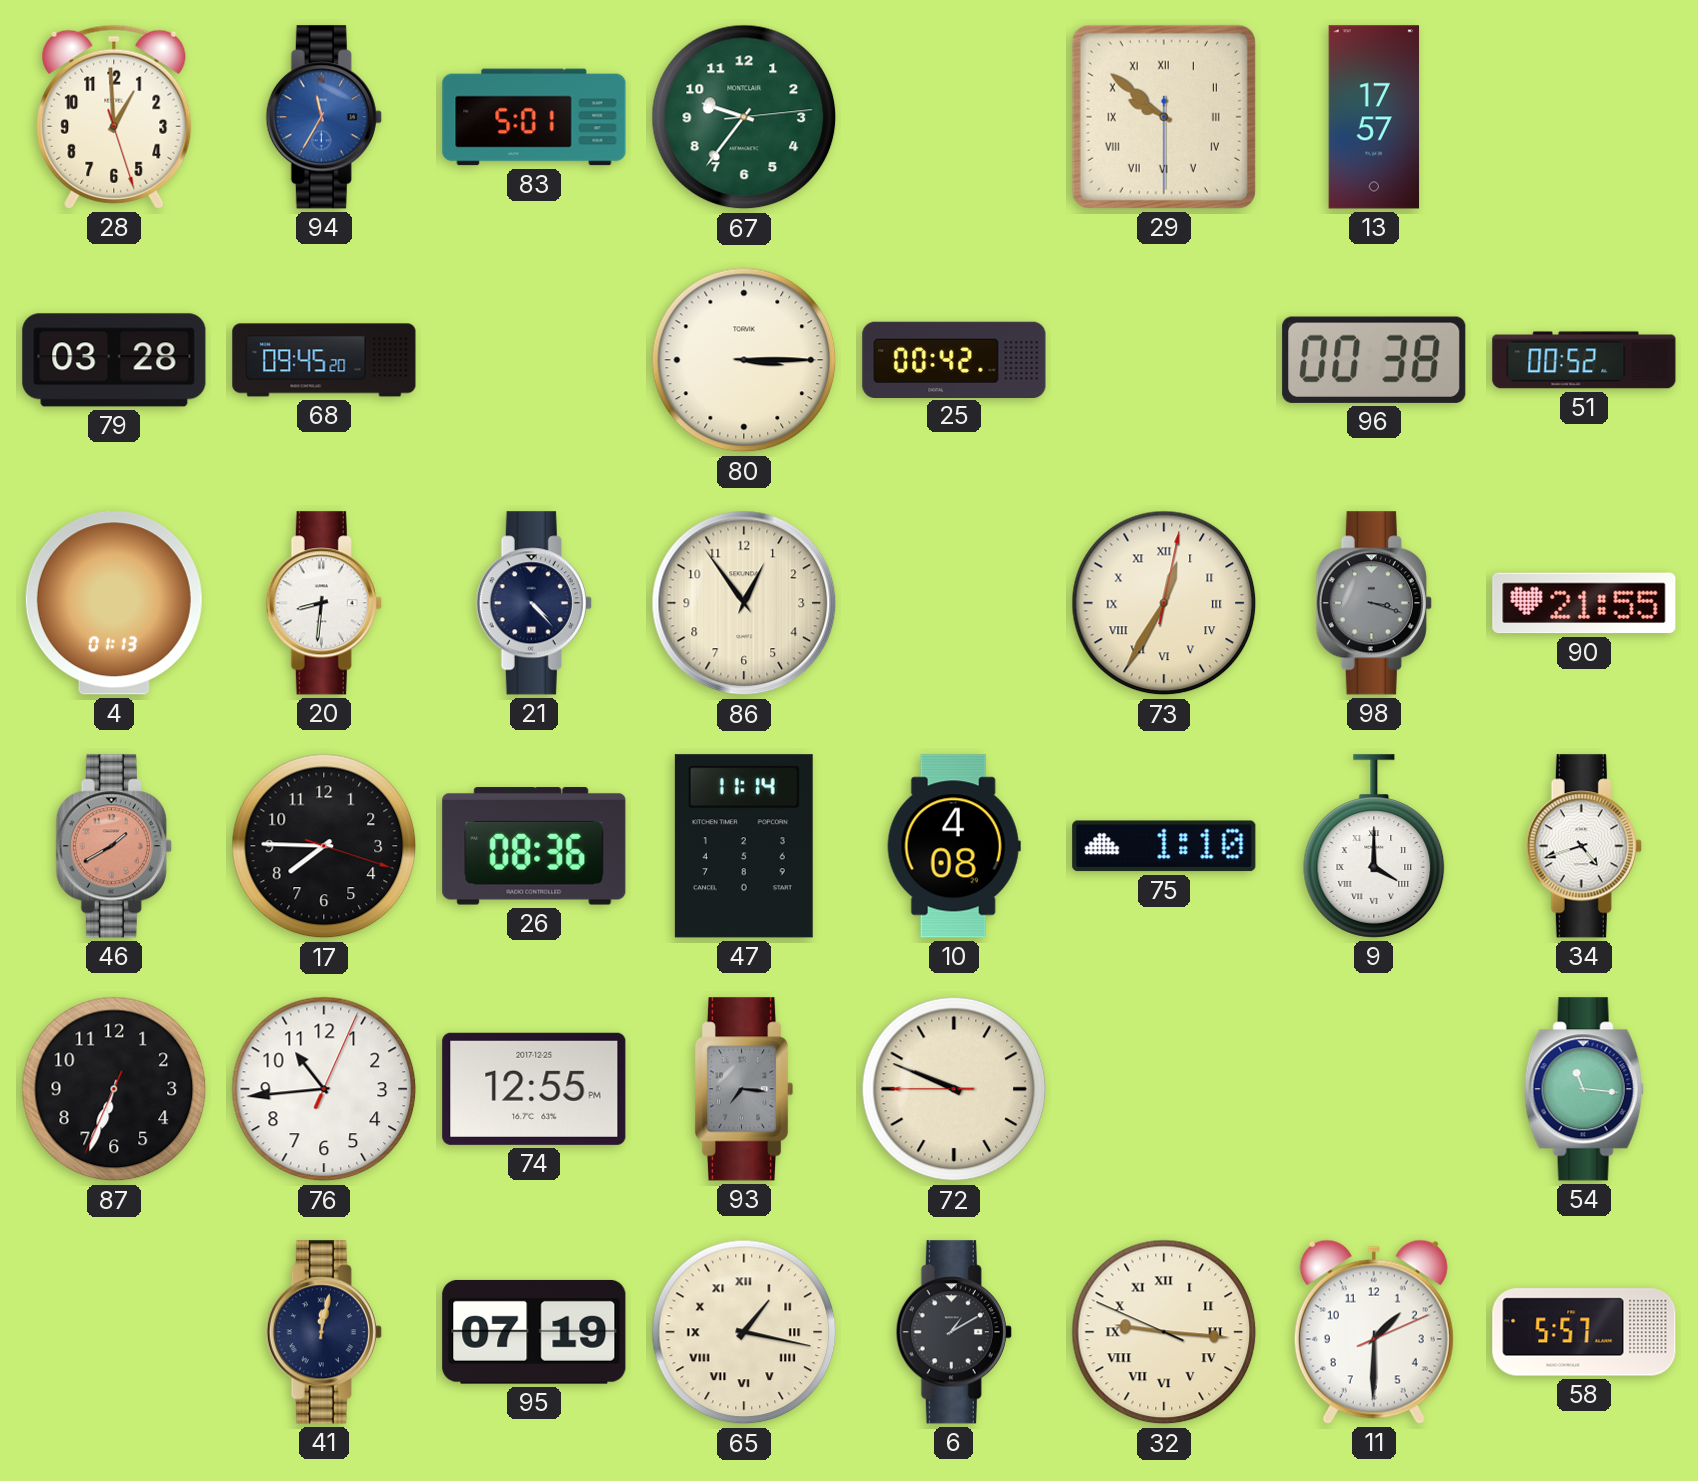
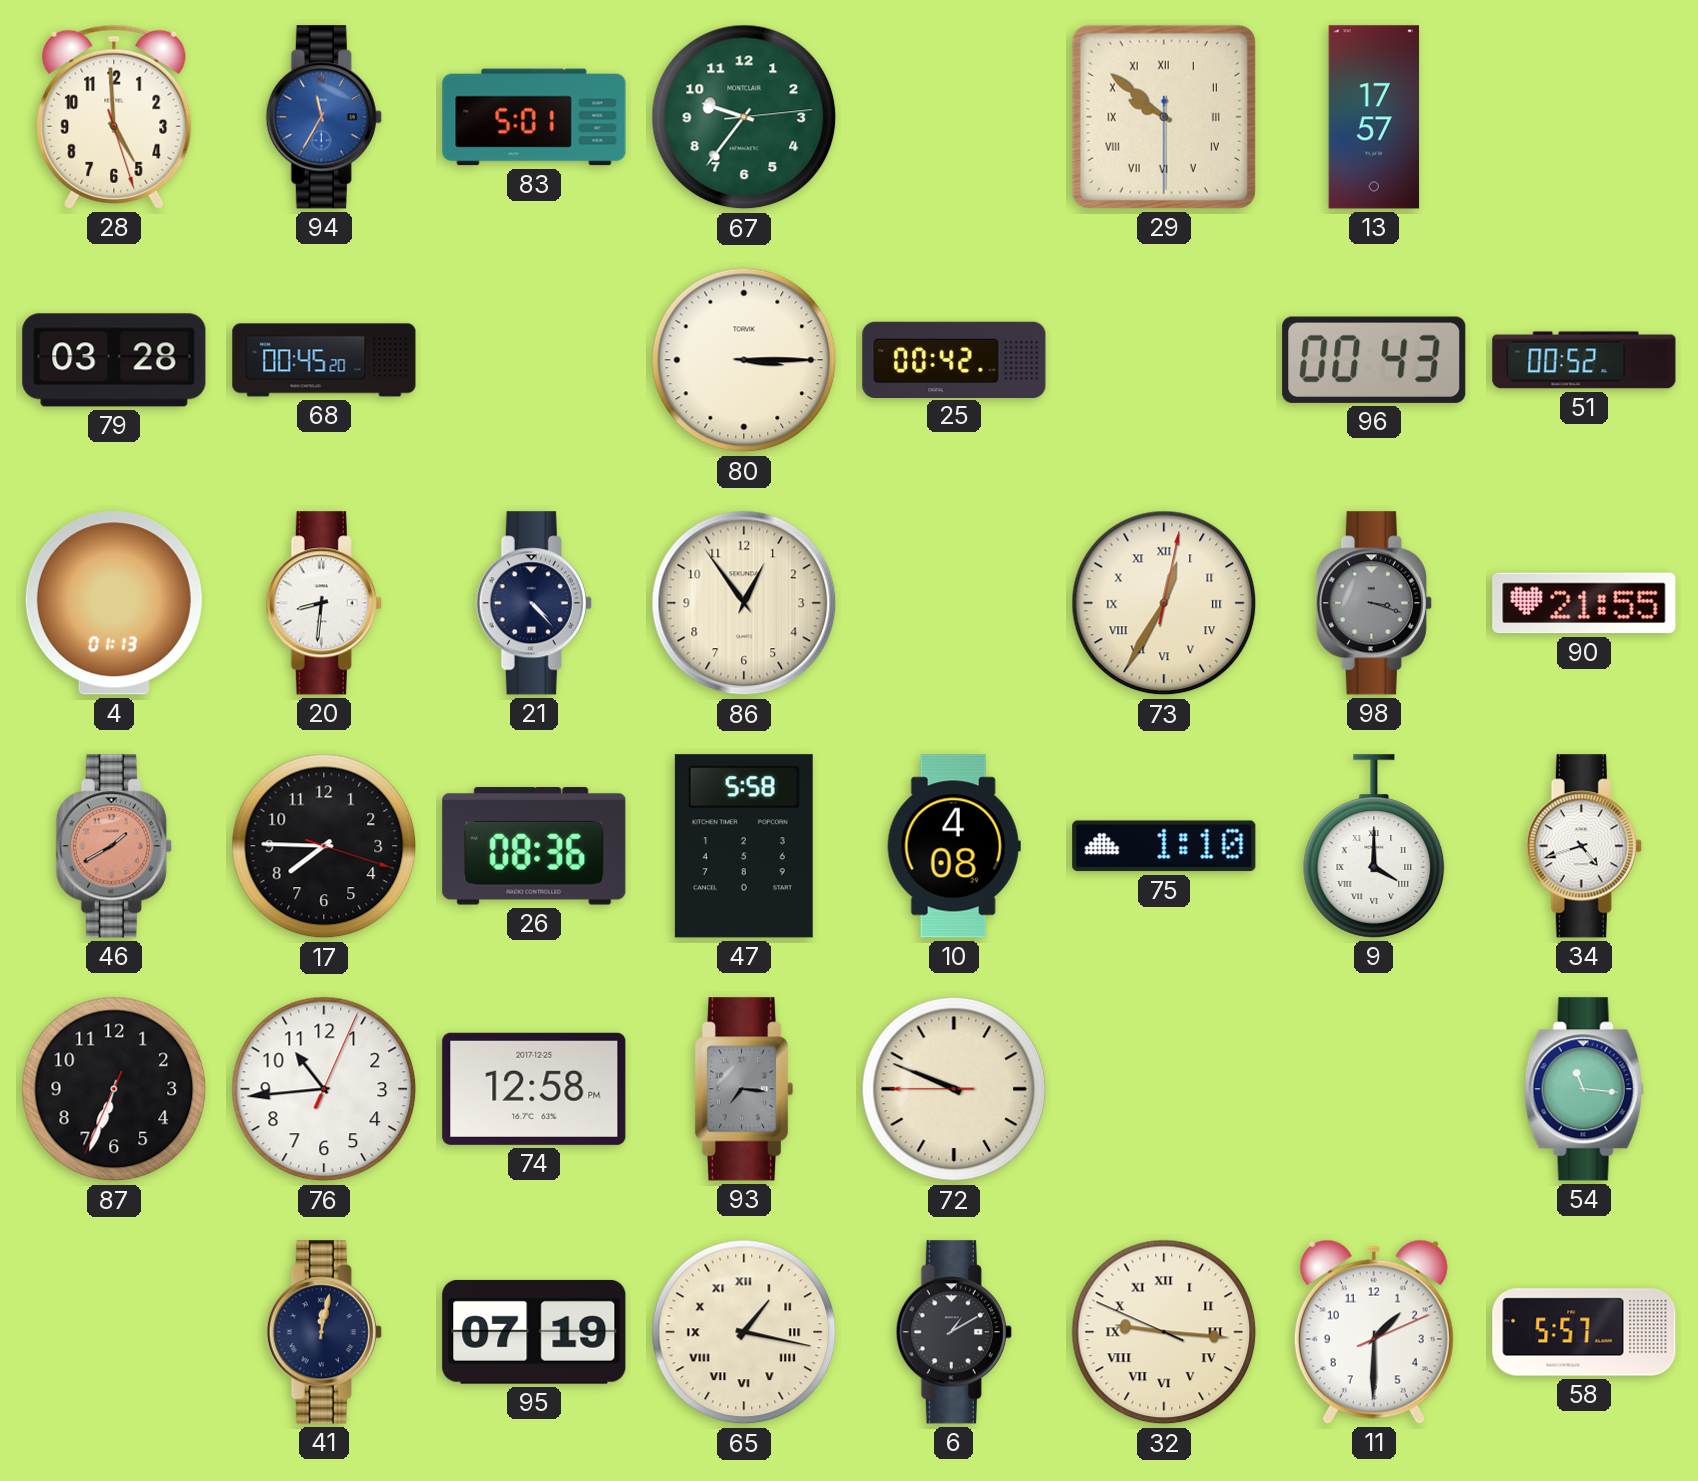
28: 12:59 -> 4:59 (114, 117)
68: 09:45 -> 00:45 (324, 360)
96: 00:38 -> 00:43 (1374, 360)
47: 11:14 -> 5:58 (744, 846)
74: 12:55 -> 12:58 (534, 1089)
